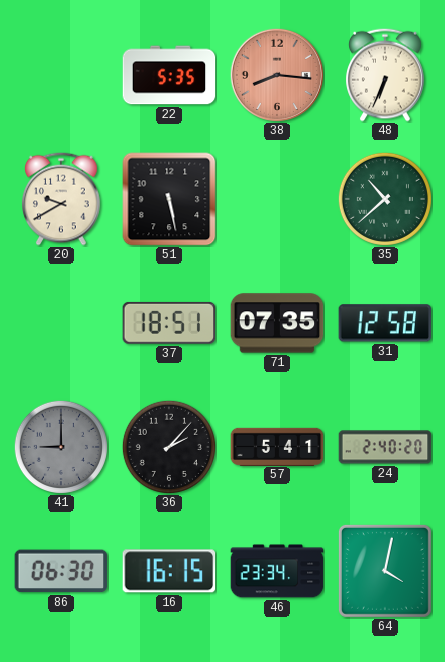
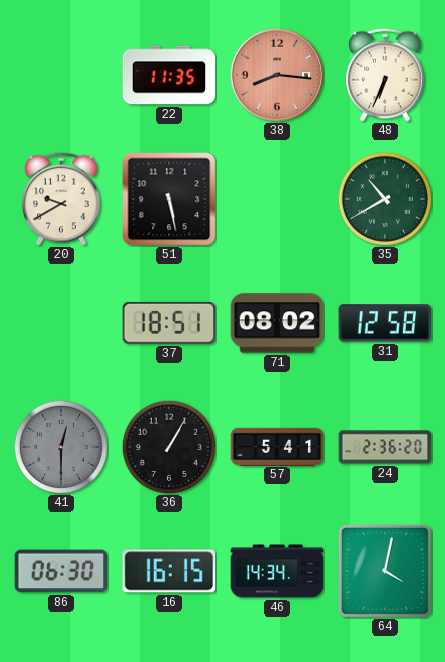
22: 5:35 -> 11:35 (169, 75)
35: 10:38 -> 10:40 (385, 199)
71: 07:35 -> 08:02 (277, 323)
41: 9:00 -> 12:30 (61, 447)
36: 2:07 -> 1:05 (169, 447)
24: 2:40 -> 2:36 (385, 447)
46: 23:34 -> 14:34 (277, 571)
